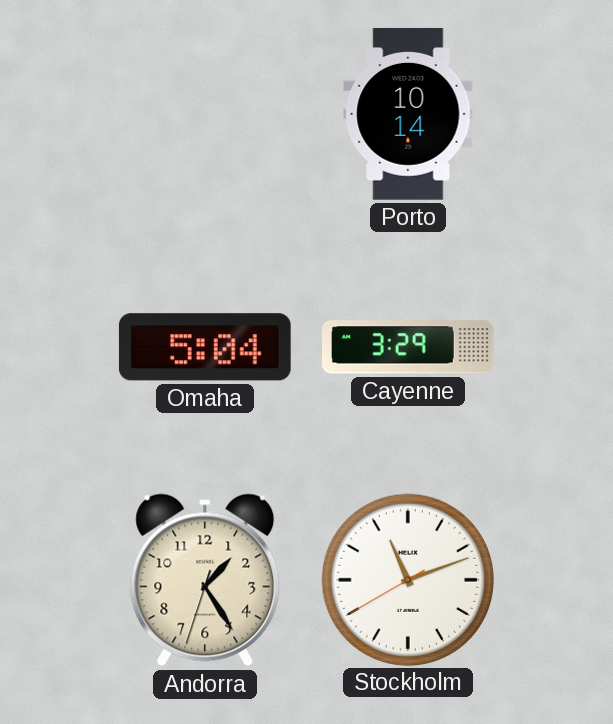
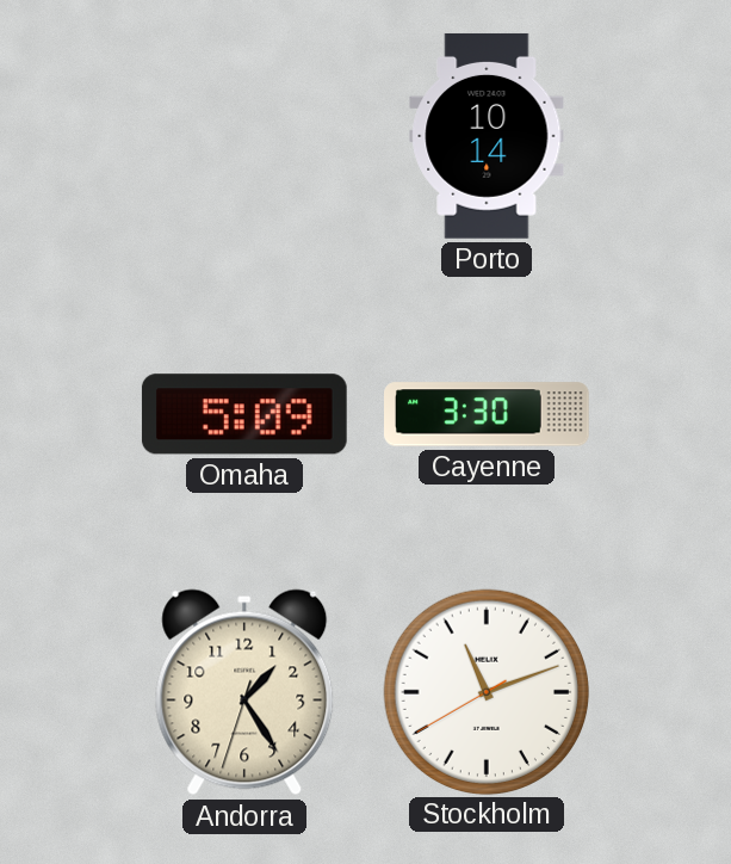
Omaha: 5:04 -> 5:09 (244, 414)
Cayenne: 3:29 -> 3:30 (488, 414)
